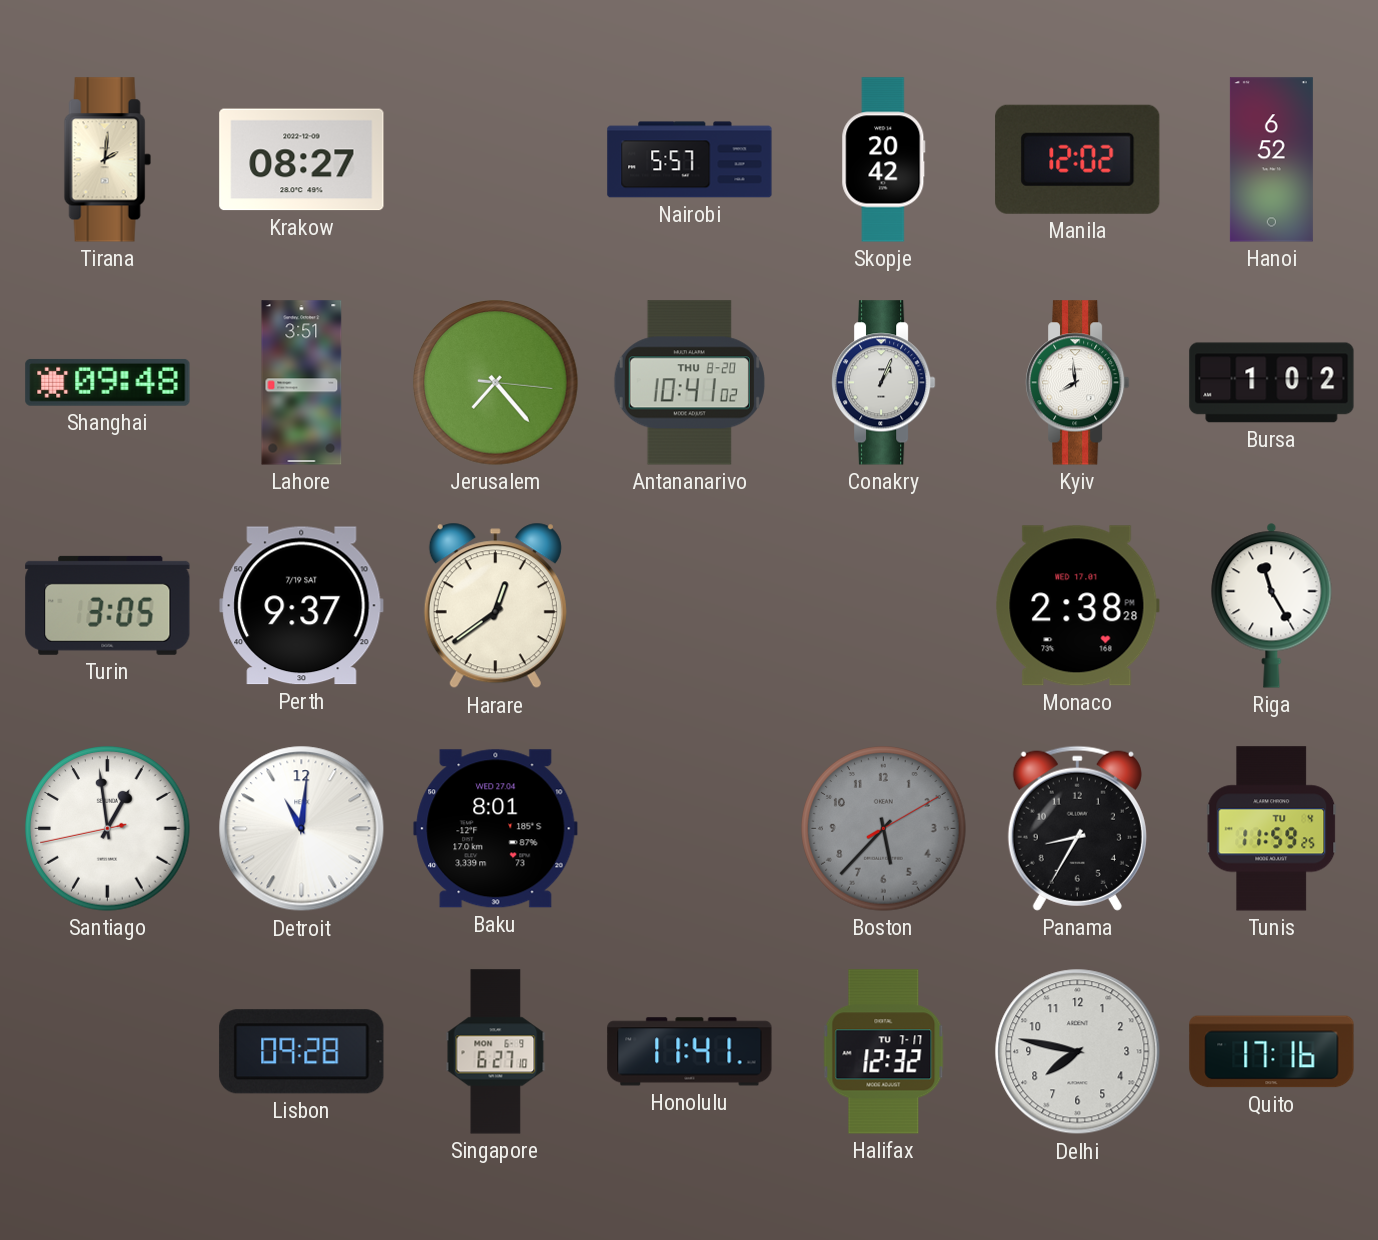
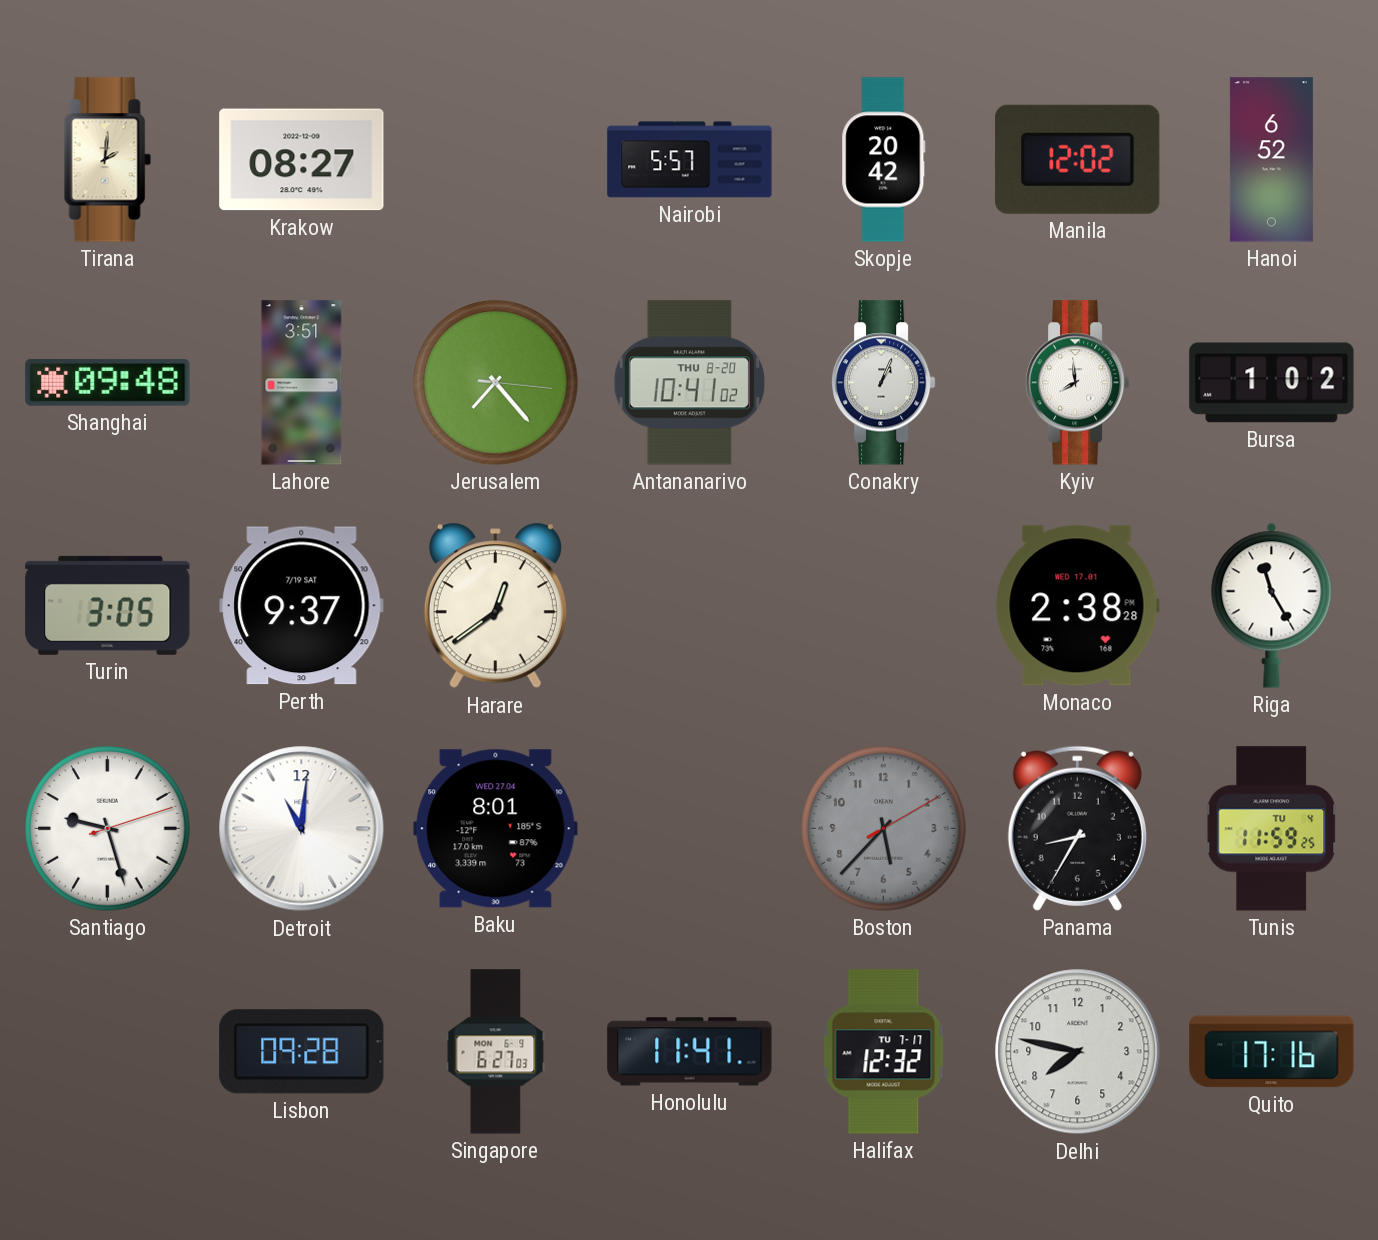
Santiago: 12:58 -> 9:27 (108, 829)
Singapore: 6:27:10 -> 6:27:03 (496, 1052)
